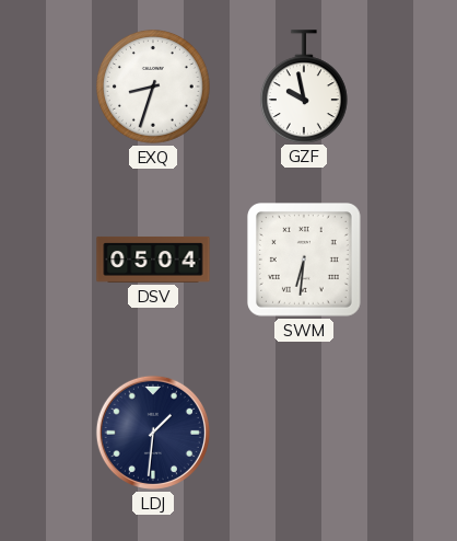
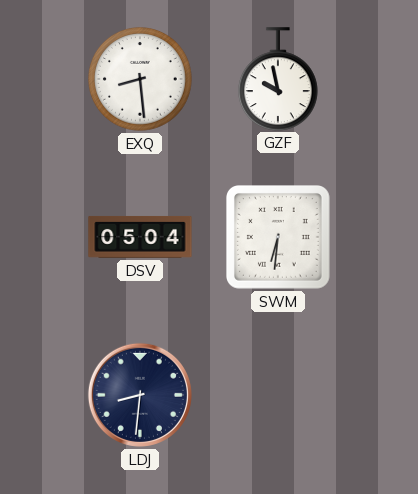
EXQ: 8:33 -> 8:29 (141, 80)
LDJ: 1:31 -> 8:31 (140, 395)
